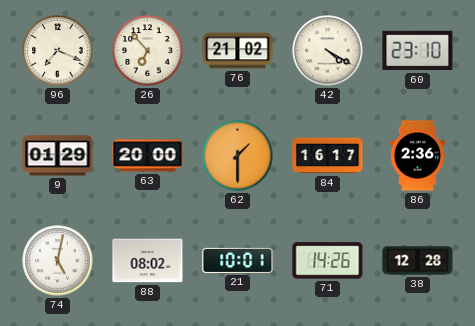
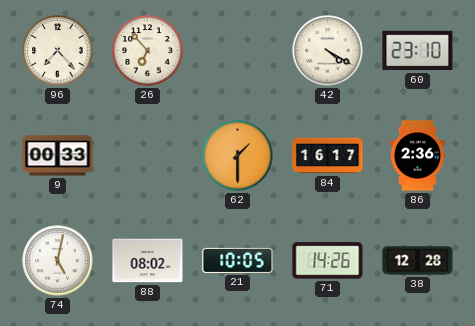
96: 7:19 -> 7:23 (58, 51)
76: 21:02 -> none (238, 51)
9: 01:29 -> 00:33 (58, 156)
63: 20:00 -> none (148, 156)
21: 10:01 -> 10:05 (238, 260)
